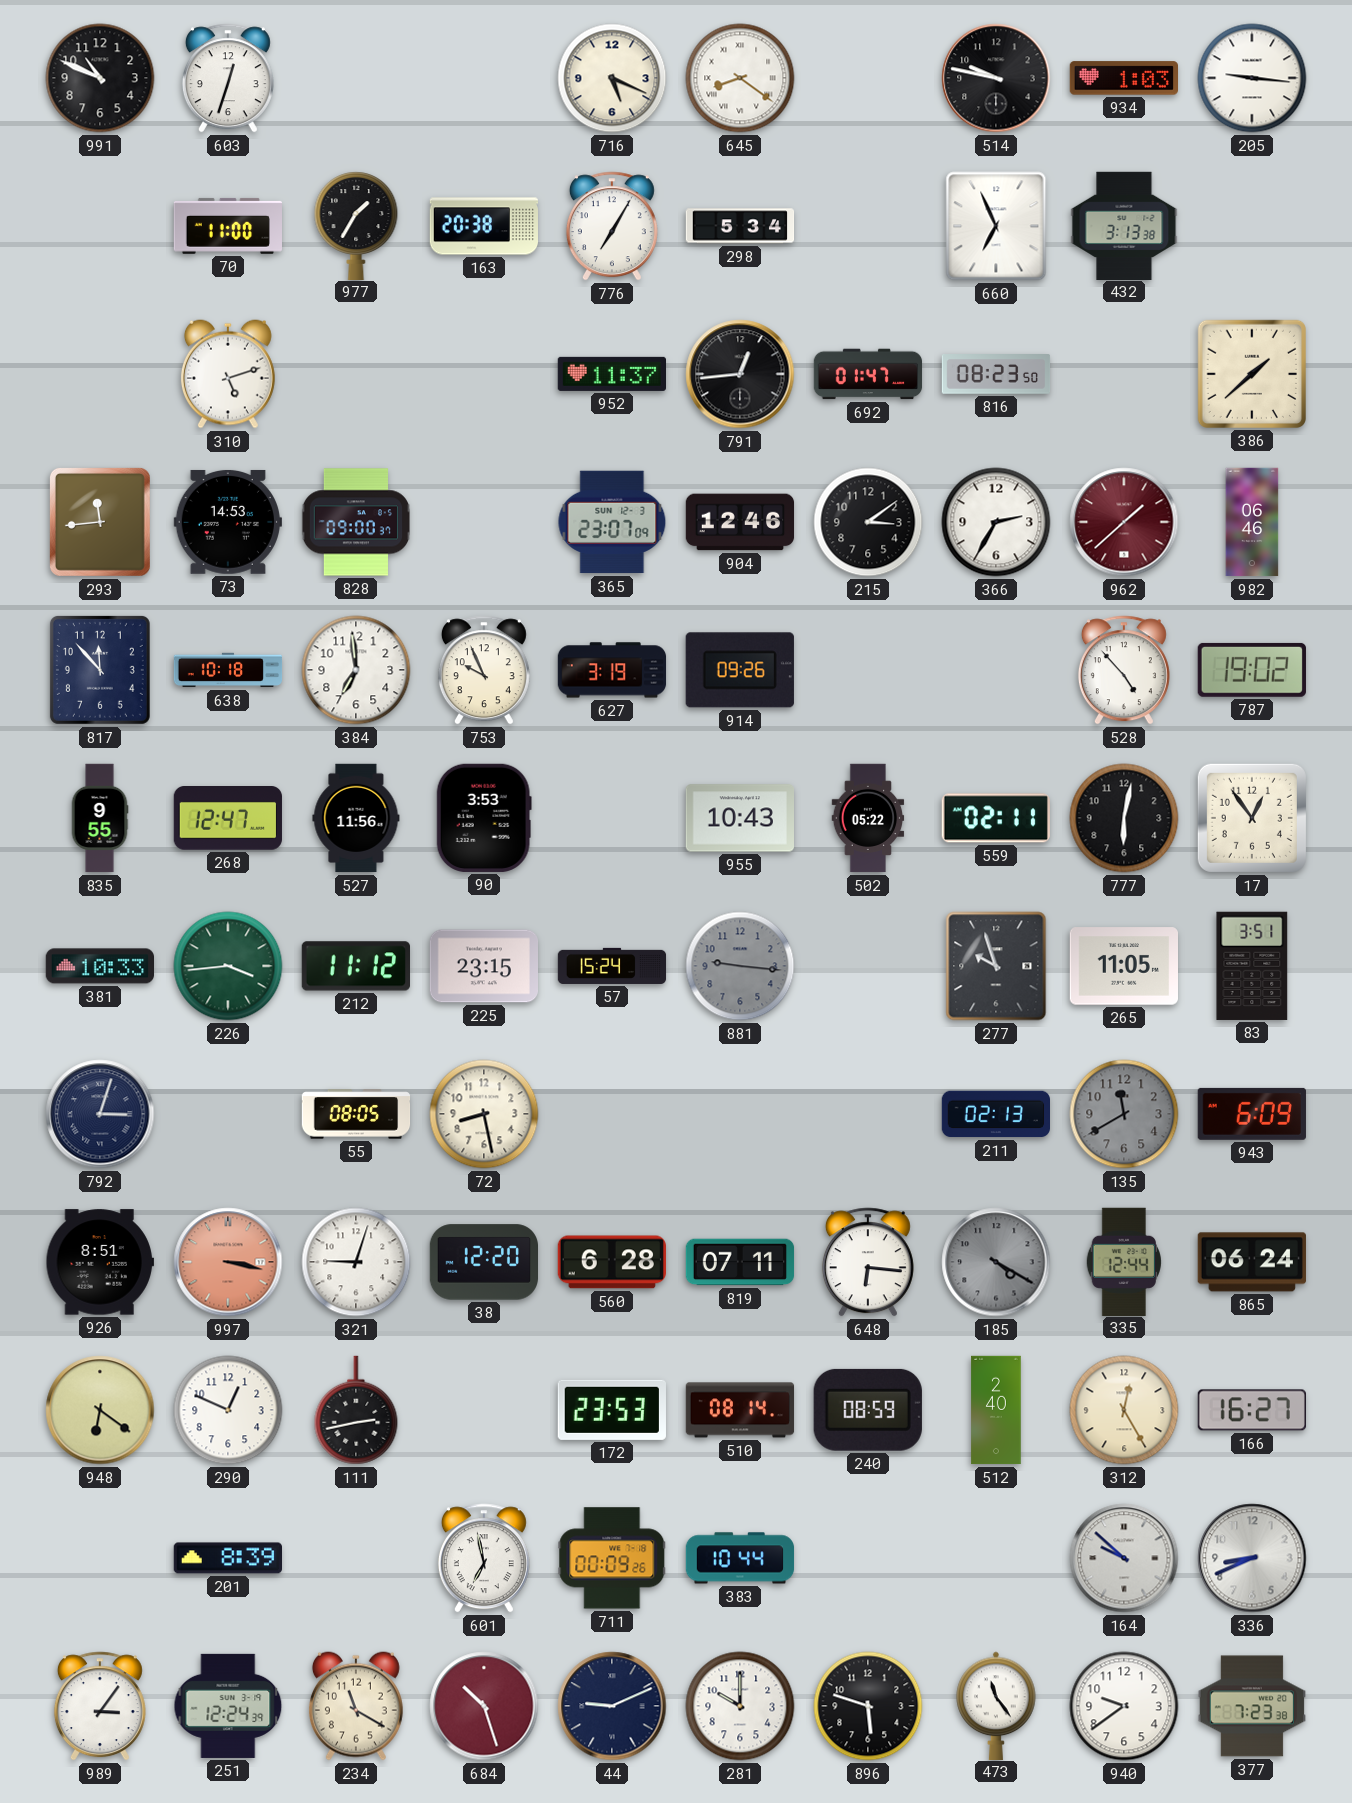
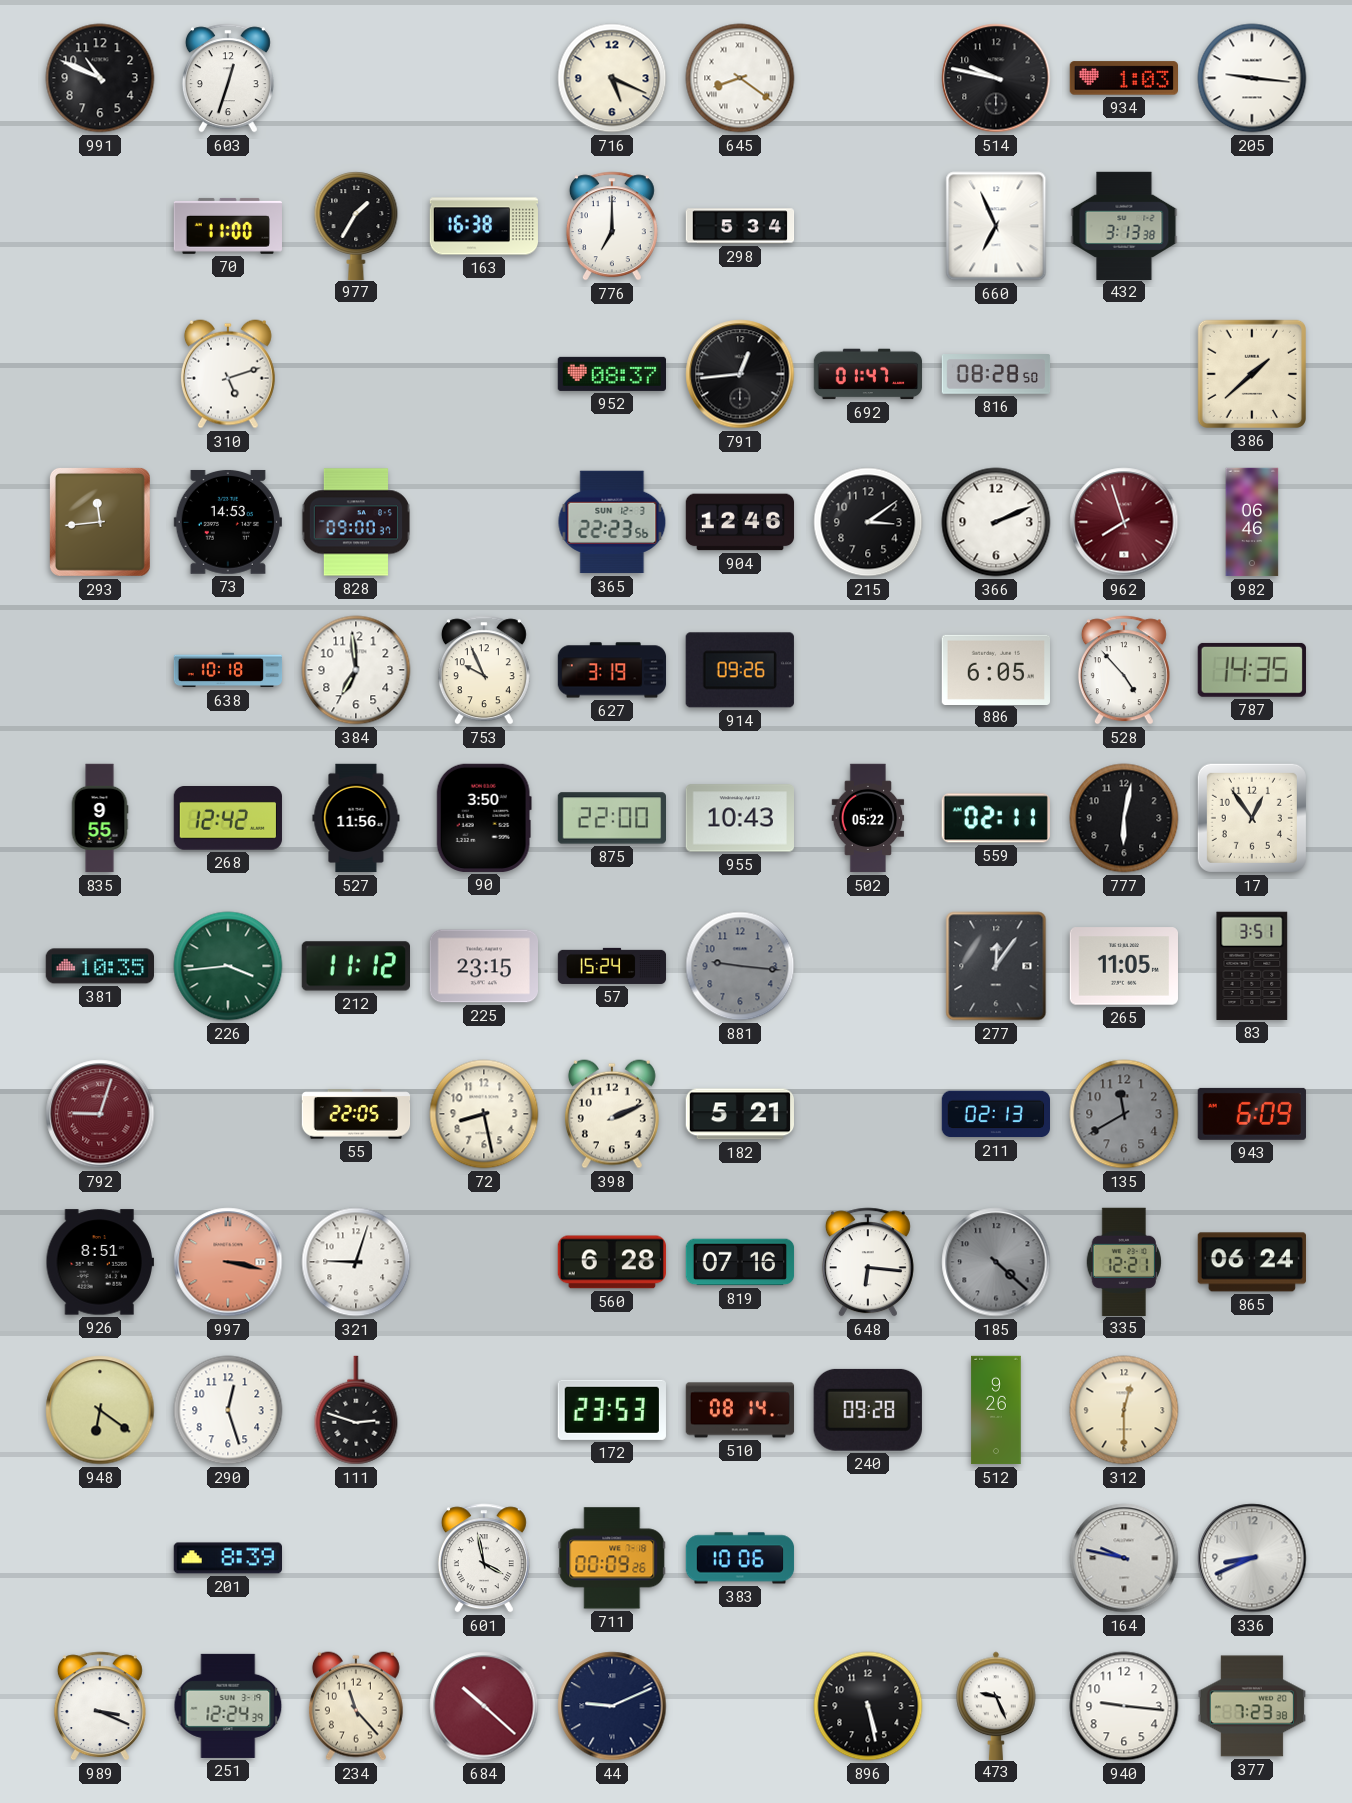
163: 20:38 -> 16:38 (483, 226)
776: 7:05 -> 7:00 (612, 226)
952: 11:37 -> 08:37 (611, 374)
816: 08:23 -> 08:28 (996, 374)
365: 23:07 -> 22:23 (612, 522)
366: 2:35 -> 2:11 (996, 522)
962: 1:38 -> 7:57 (1124, 522)
817: 11:53 -> none (100, 670)
886: none -> 6:05 (995, 669)
787: 19:02 -> 14:35 (1252, 670)
268: 12:47 -> 12:42 (228, 819)
90: 3:53 -> 3:50 (484, 818)
875: none -> 22:00 (611, 818)
381: 10:33 -> 10:35 (99, 966)
277: 9:57 -> 12:06 (996, 966)
792: 3:03 -> 9:03 (100, 1114)
792 dial: navy -> burgundy (100, 1114)
55: 08:05 -> 22:05 (356, 1114)
398: none -> 2:11 (612, 1114)
182: none -> 5:21 (739, 1114)
38: 12:20 -> none (483, 1262)
819: 07:11 -> 07:16 (740, 1262)
185: 4:20 -> 4:22 (996, 1262)
335: 12:44 -> 12:21 (1124, 1261)
290: 12:49 -> 12:27 (228, 1410)
111: 2:43 -> 2:48 (356, 1410)
240: 08:59 -> 09:28 (868, 1410)
512: 2:40 -> 9:26 (996, 1410)
312: 12:25 -> 12:30 (1124, 1410)
166: 16:27 -> none (1252, 1410)
601: 6:58 -> 3:58 (484, 1558)
383: 10:44 -> 10:06 (740, 1558)
164: 9:52 -> 9:47 (1124, 1558)
989: 3:06 -> 3:19 (100, 1706)
234: 11:20 -> 11:23 (356, 1706)
684: 10:27 -> 10:22 (484, 1706)
281: 10:00 -> none (740, 1706)
896: 5:48 -> 5:28 (868, 1706)
473: 11:24 -> 9:26 (996, 1705)
940: 9:39 -> 9:16 (1124, 1706)
